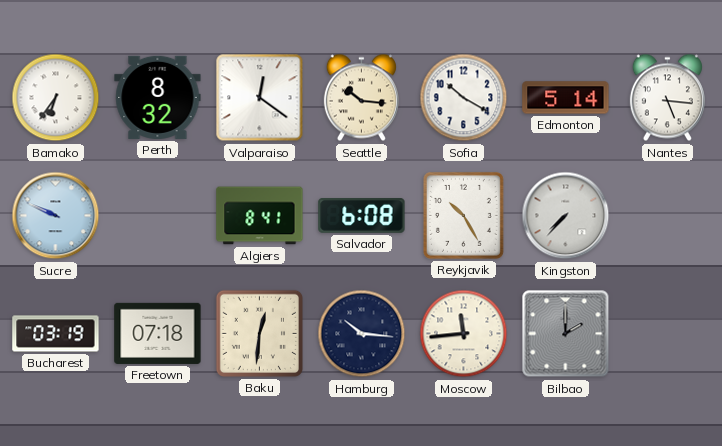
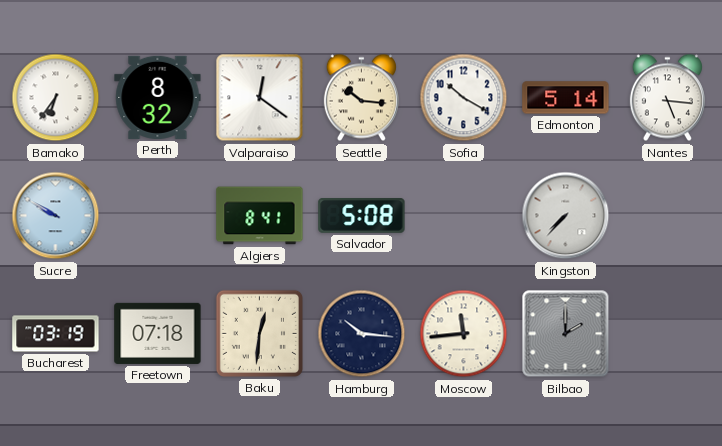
Sucre: 9:49 -> 9:50 (56, 216)
Salvador: 6:08 -> 5:08 (362, 216)
Reykjavik: 10:25 -> none (463, 215)
